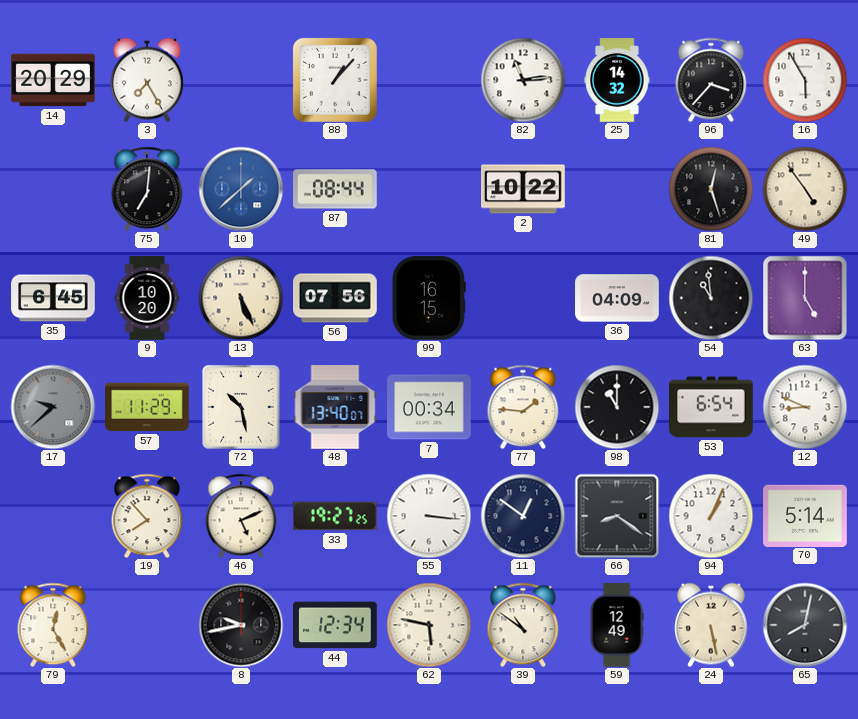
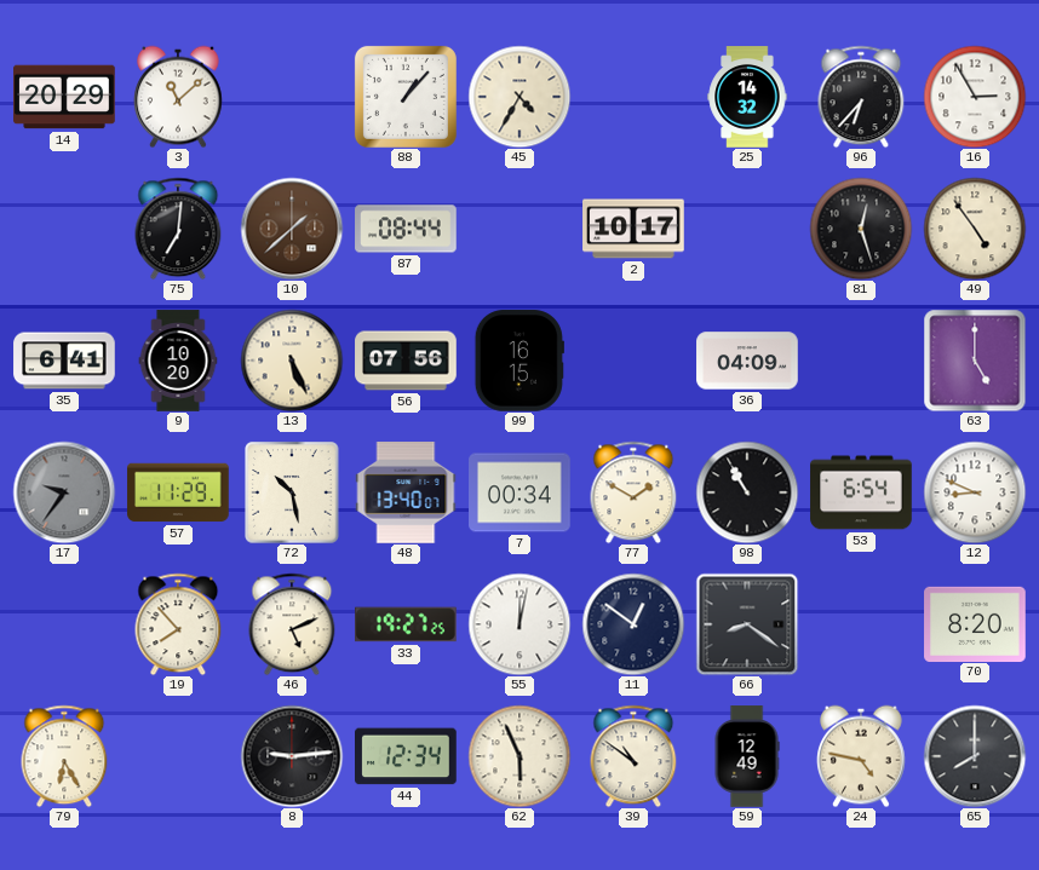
3: 7:25 -> 11:08 (179, 97)
45: none -> 4:35 (519, 97)
82: 11:14 -> none (523, 80)
96: 3:37 -> 6:37 (861, 97)
16: 5:55 -> 2:55 (975, 97)
10 dial: blue -> brown (292, 229)
2: 10:22 -> 10:17 (633, 229)
35: 6:45 -> 6:41 (64, 361)
54: 10:59 -> none (711, 298)
17: 9:38 -> 9:36 (64, 492)
77: 1:46 -> 1:50 (633, 492)
98: 11:00 -> 10:55 (747, 492)
55: 3:16 -> 12:02 (519, 624)
94: 1:04 -> none (711, 516)
70: 5:14 -> 8:20 (975, 623)
79: 12:25 -> 6:25 (64, 756)
8: 9:43 -> 9:14 (292, 756)
62: 5:47 -> 5:56 (519, 756)
24: 5:28 -> 4:47 (862, 756)
65: 8:02 -> 8:00 (975, 756)
